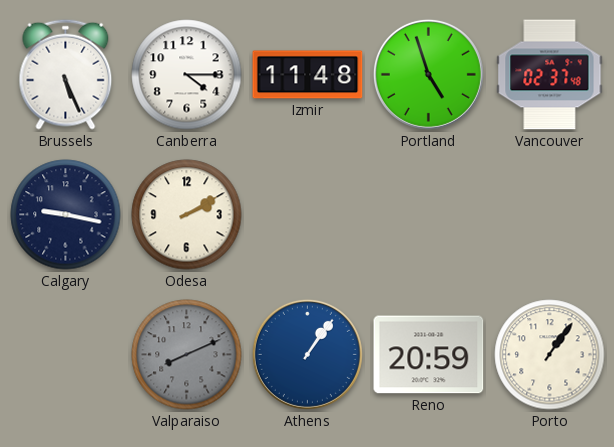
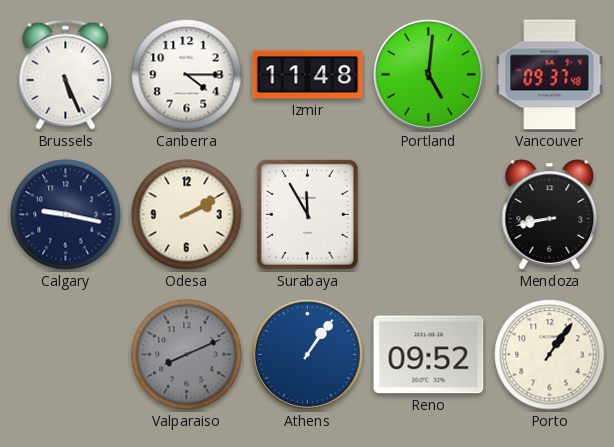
Portland: 4:57 -> 5:01 (428, 74)
Vancouver: 02:37 -> 09:37 (550, 75)
Surabaya: none -> 11:55 (307, 214)
Mendoza: none -> 8:43 (550, 215)
Reno: 20:59 -> 09:52 (429, 355)
